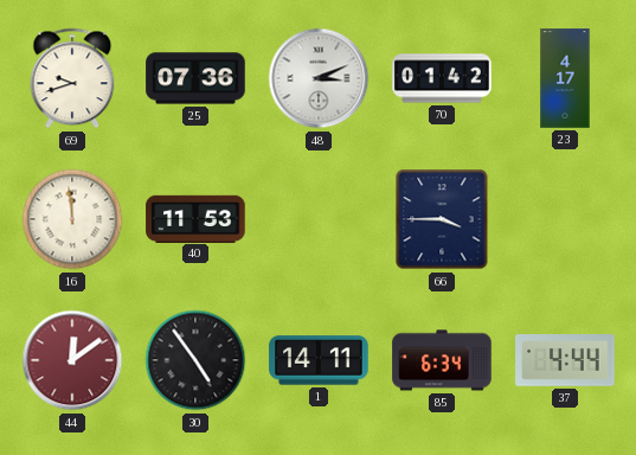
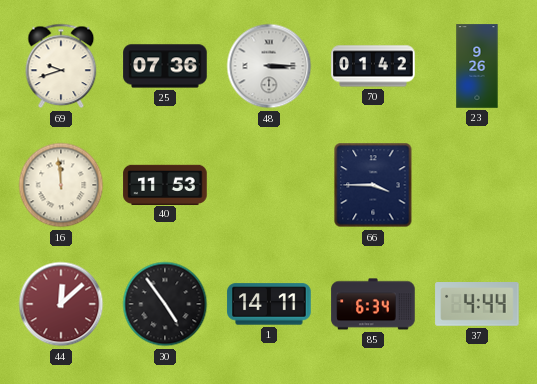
48: 3:11 -> 3:15 (269, 66)
23: 4:17 -> 9:26 (477, 66)
44: 12:09 -> 12:08 (61, 304)
